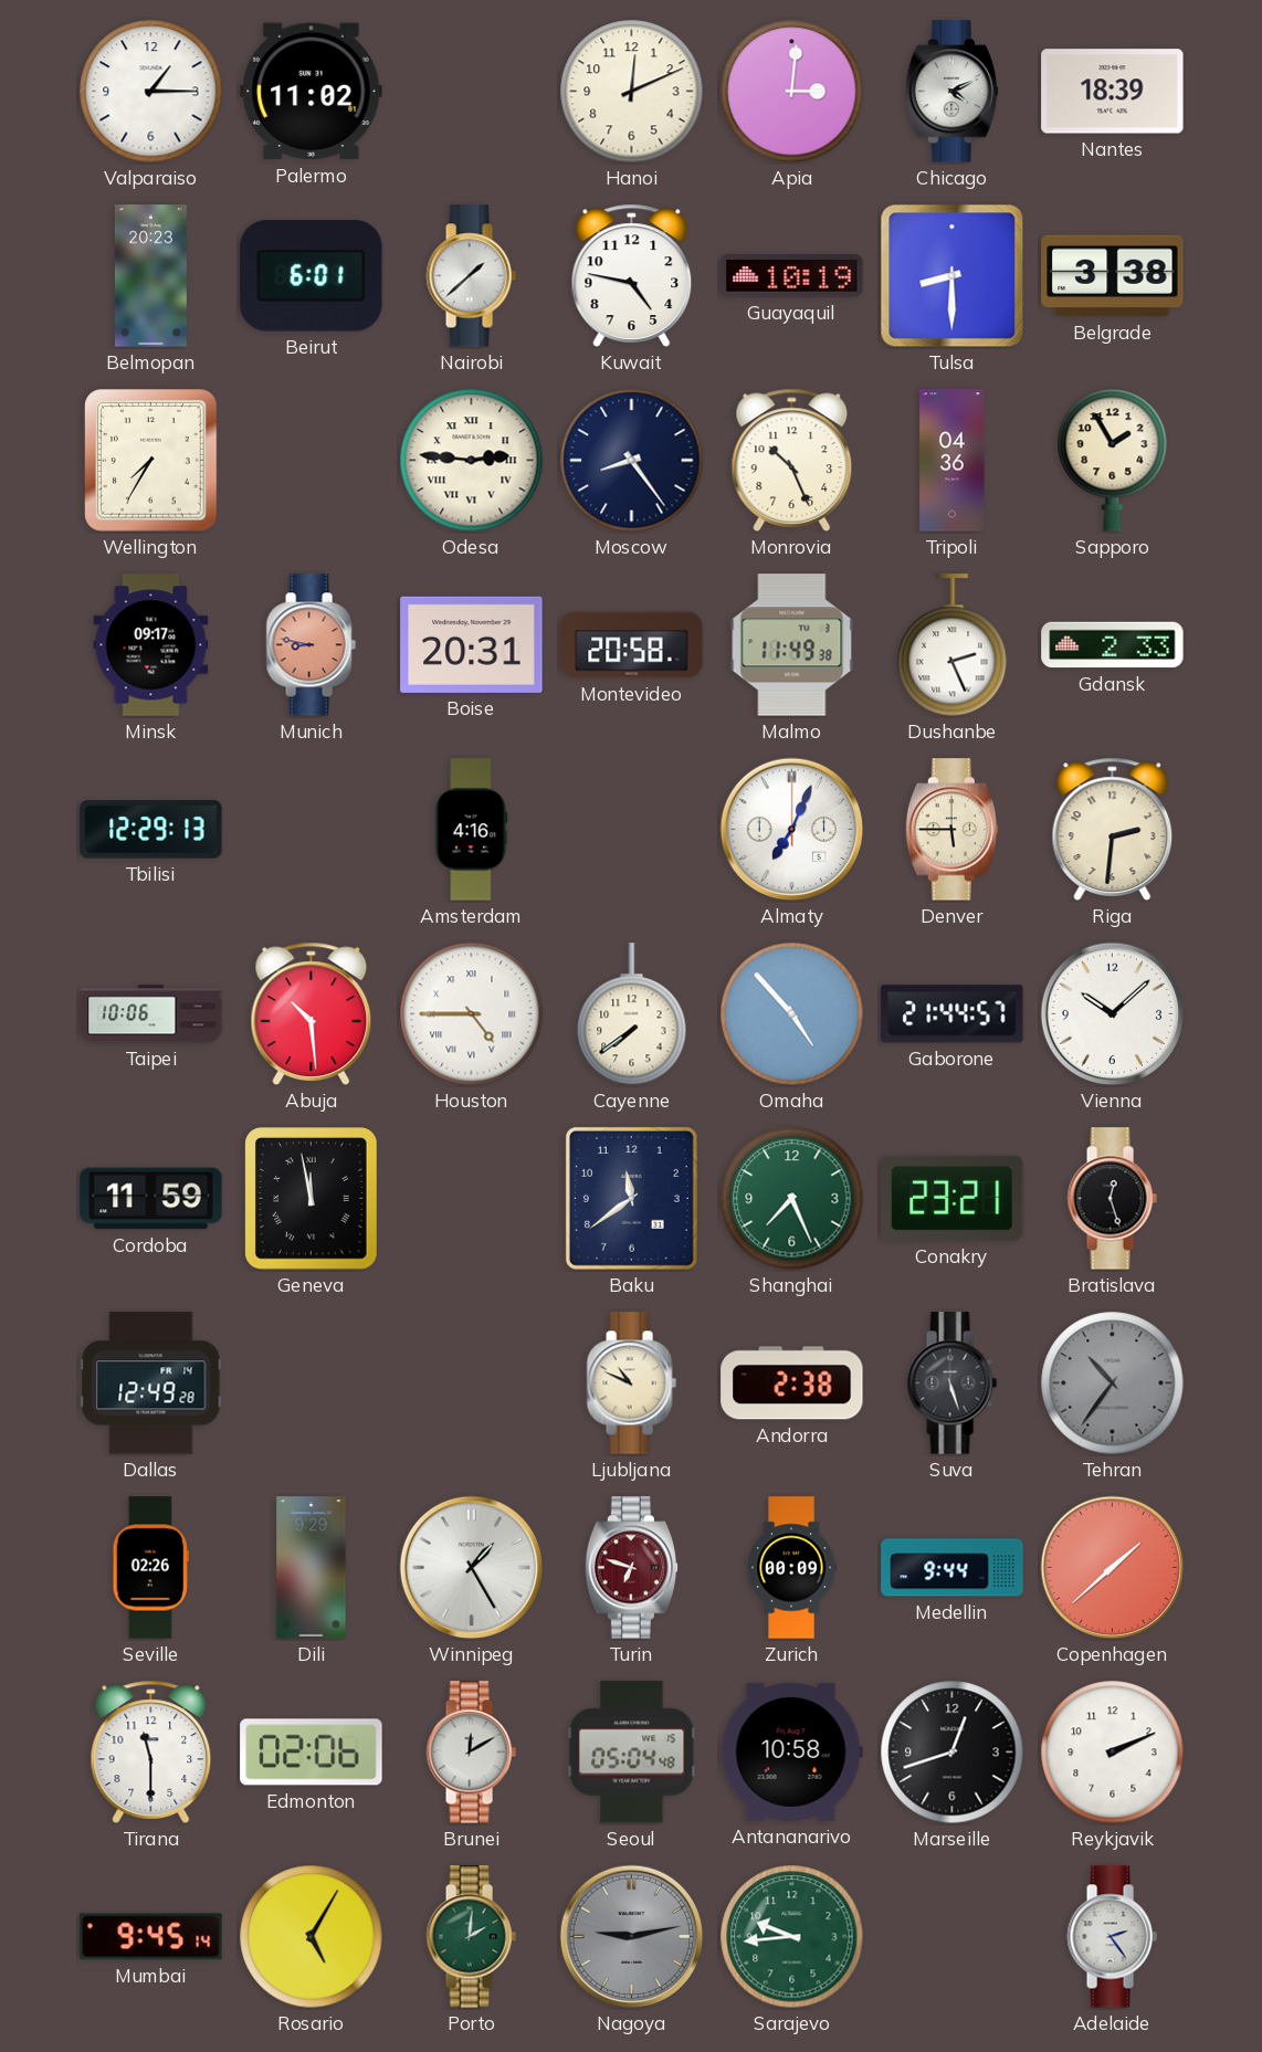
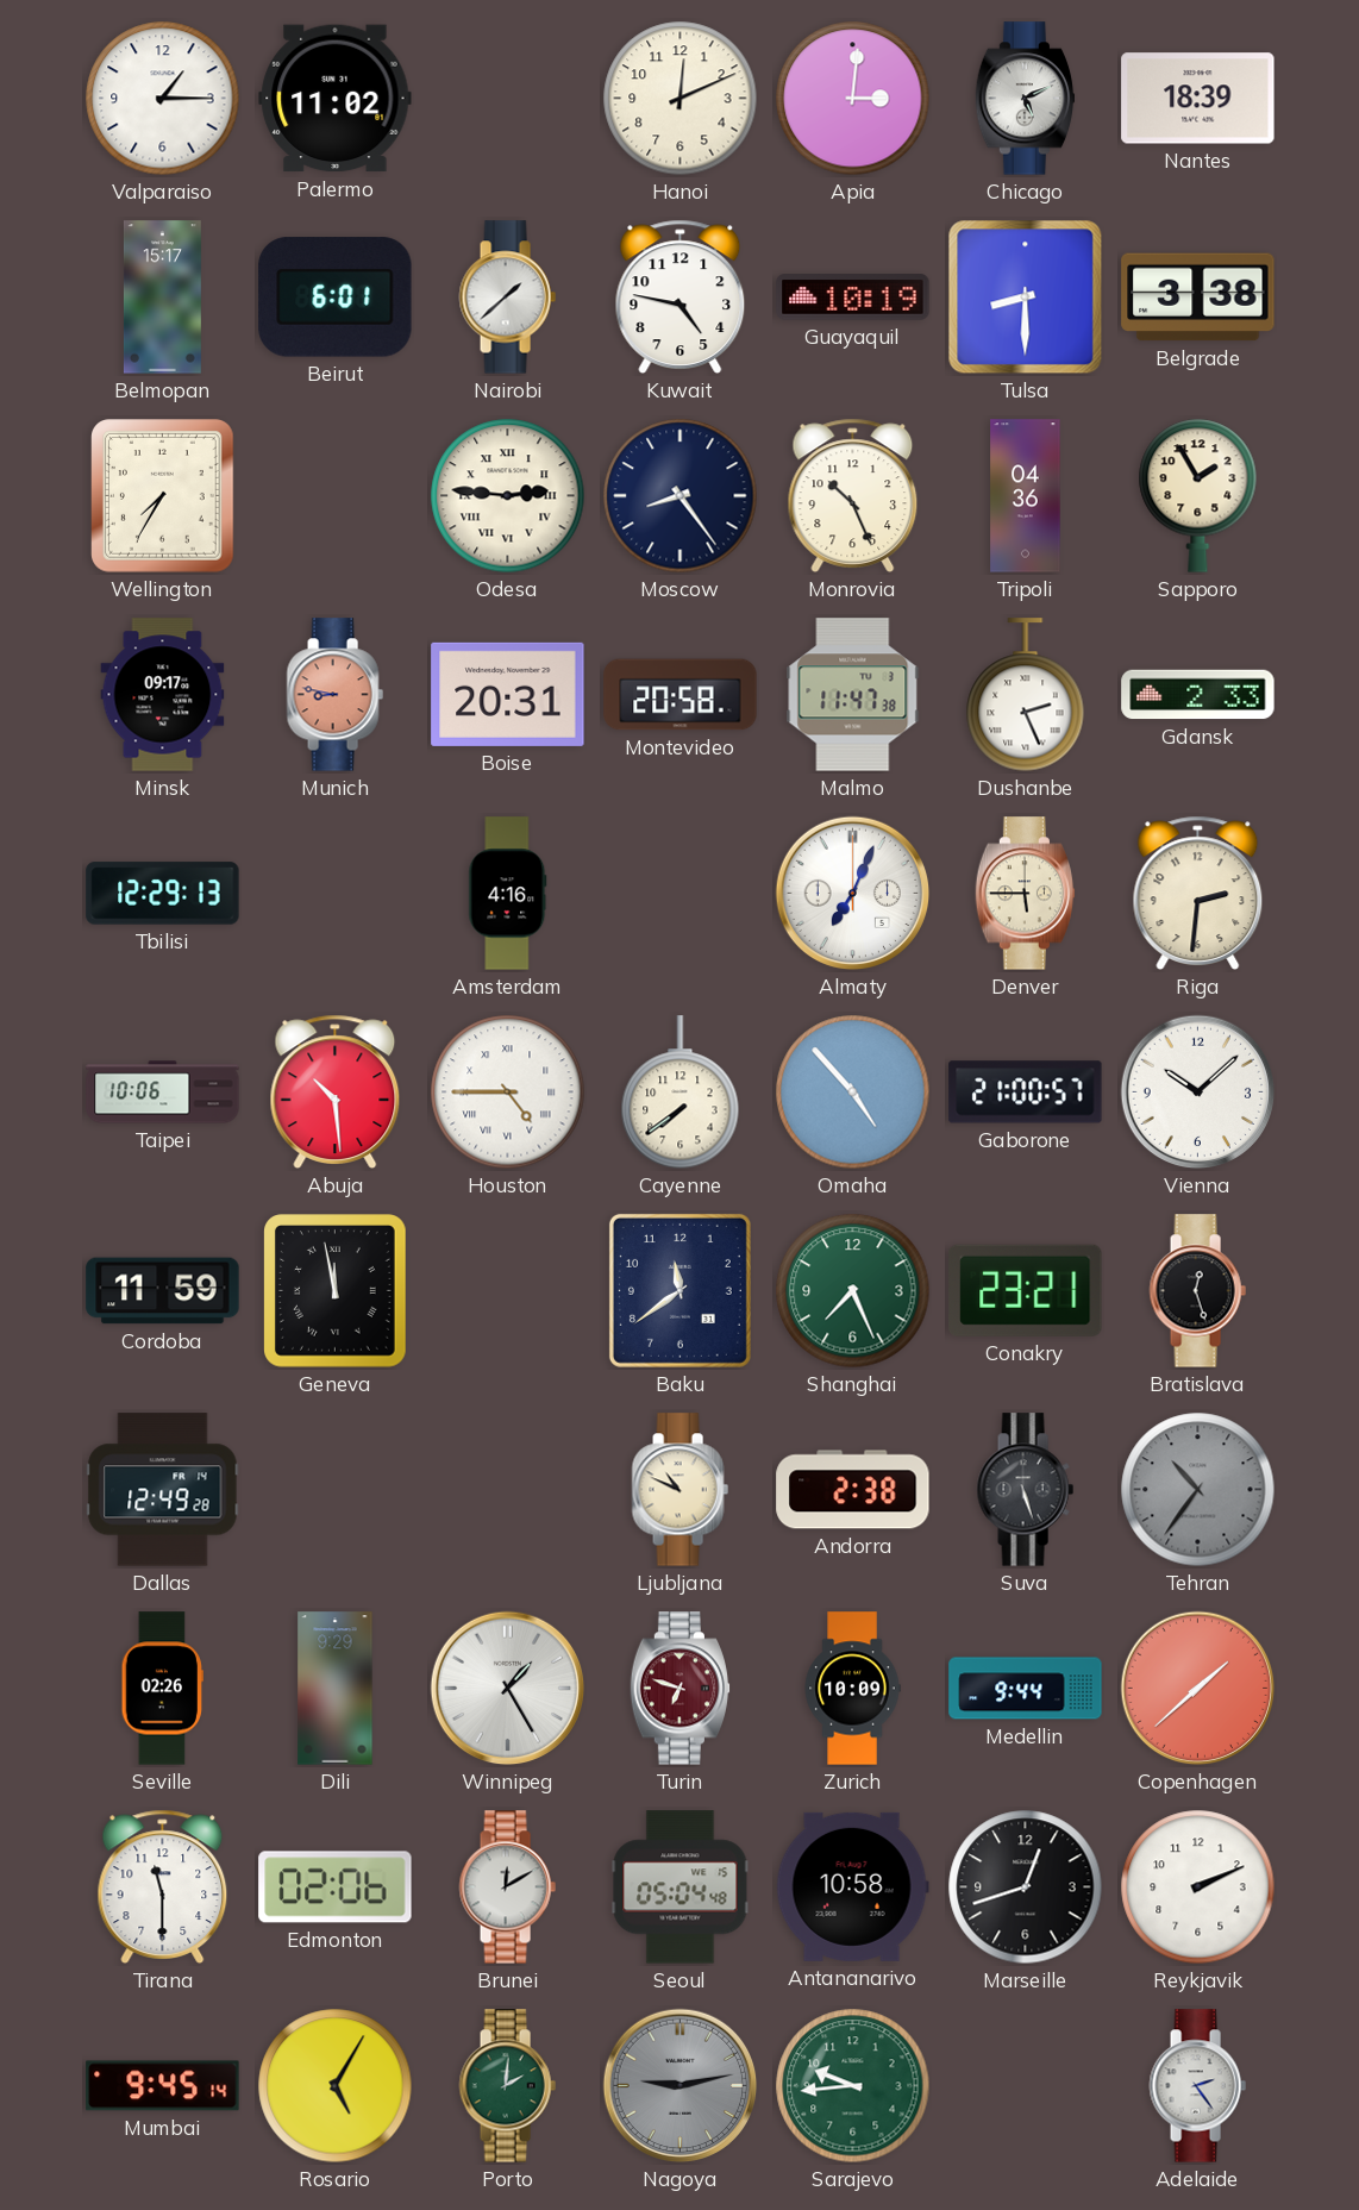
Chicago: 4:11 -> 5:11 (1026, 99)
Belmopan: 20:23 -> 15:17 (162, 298)
Malmo: 11:49 -> 11:47 (853, 695)
Gaborone: 21:44 -> 21:00 (1026, 1093)
Zurich: 00:09 -> 10:09 (852, 1689)
